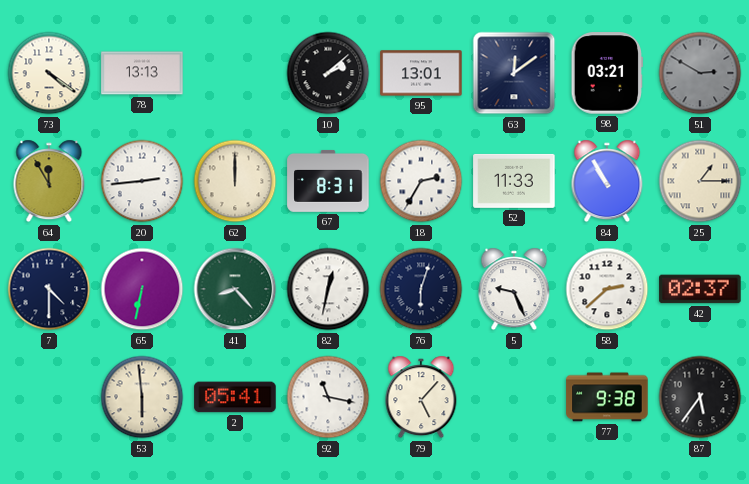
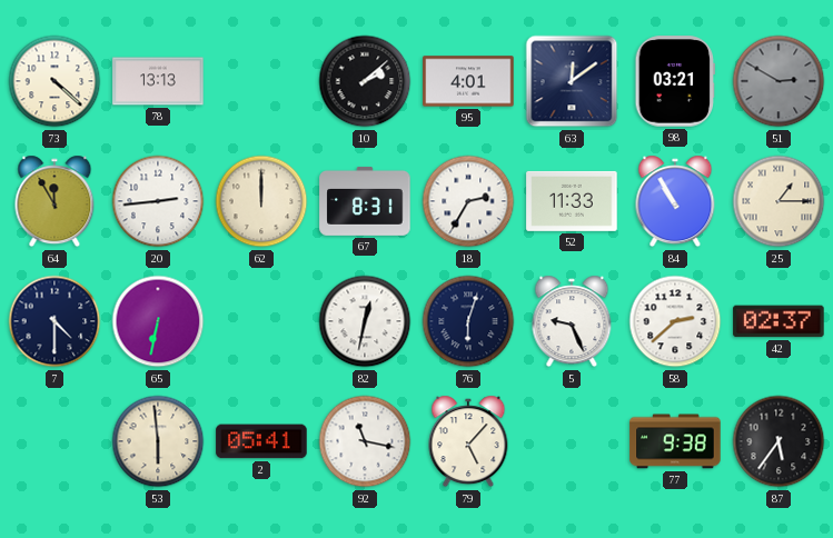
73: 4:21 -> 4:22 (54, 81)
95: 13:01 -> 4:01 (468, 81)
41: 8:23 -> none (235, 289)
